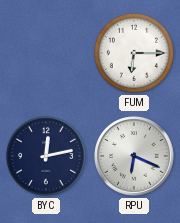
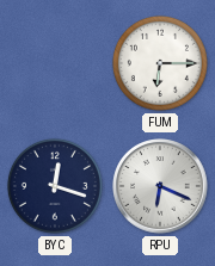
BYC: 12:13 -> 12:18 (55, 186)
